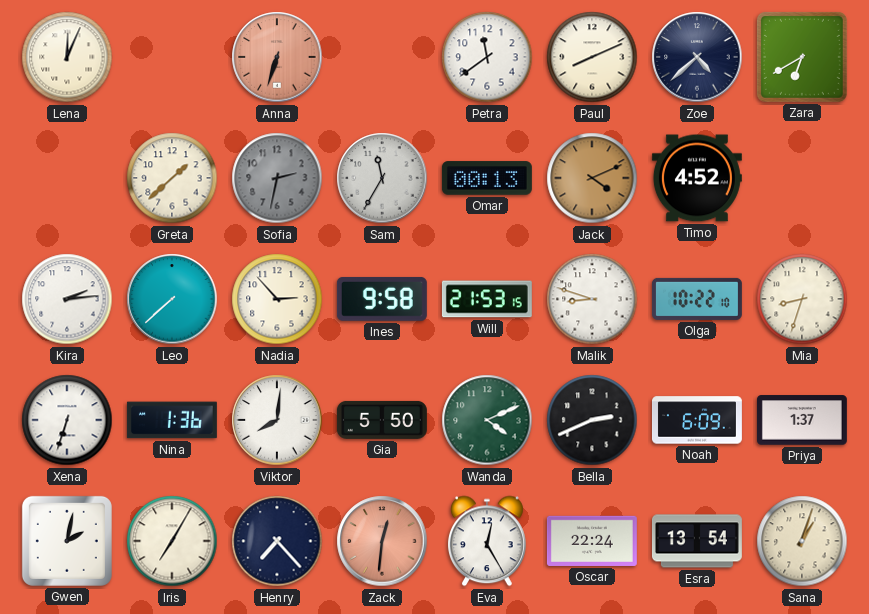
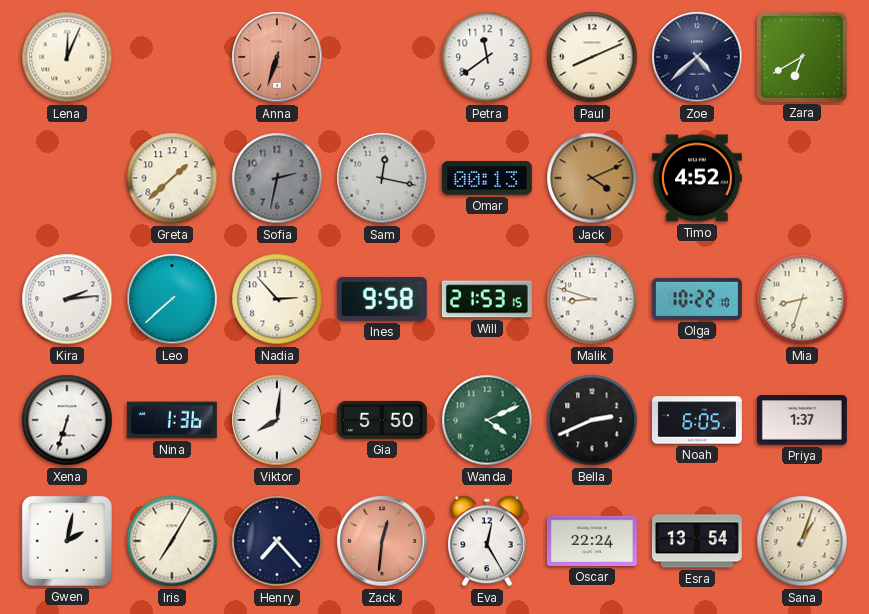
Sam: 11:35 -> 12:17 (382, 178)
Noah: 6:09 -> 6:05 (697, 420)
